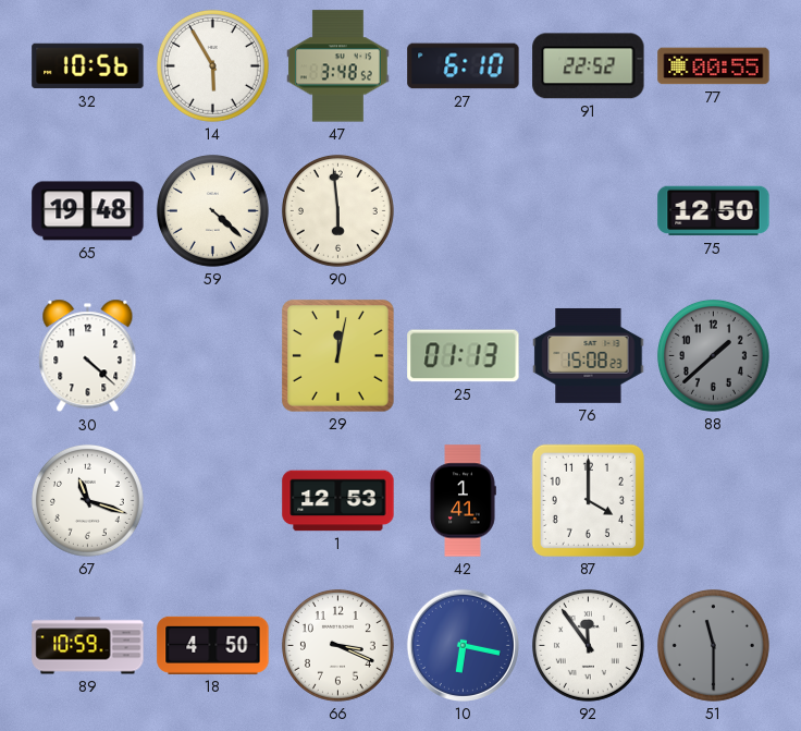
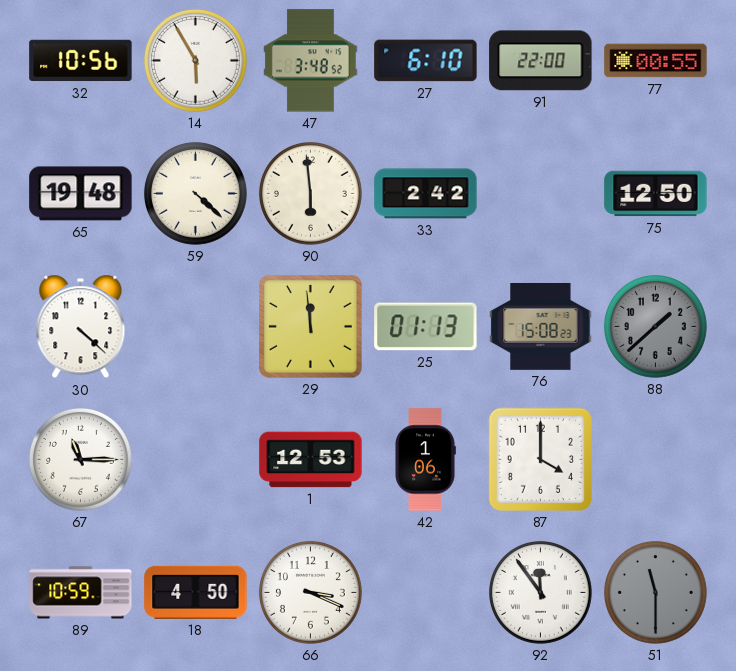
91: 22:52 -> 22:00 (541, 61)
33: none -> 2:42 (426, 194)
29: 12:02 -> 11:59 (311, 327)
67: 11:18 -> 11:15 (80, 459)
42: 1:41 -> 1:06 (425, 460)
10: 6:17 -> none (463, 645)
